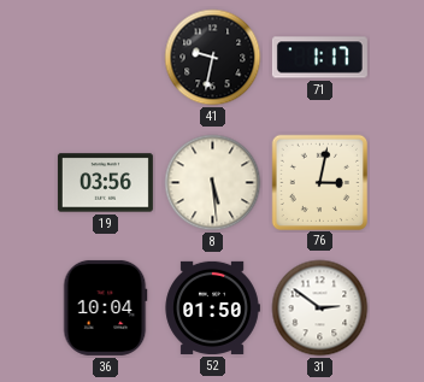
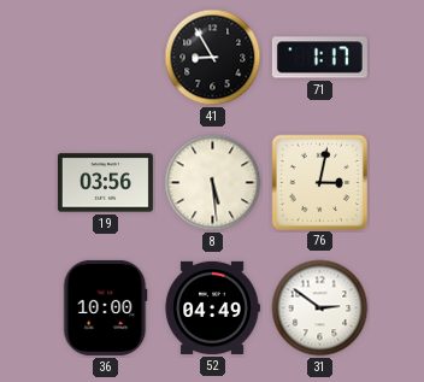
41: 9:32 -> 8:55 (213, 58)
36: 10:04 -> 10:00 (105, 307)
52: 01:50 -> 04:49 (212, 307)
